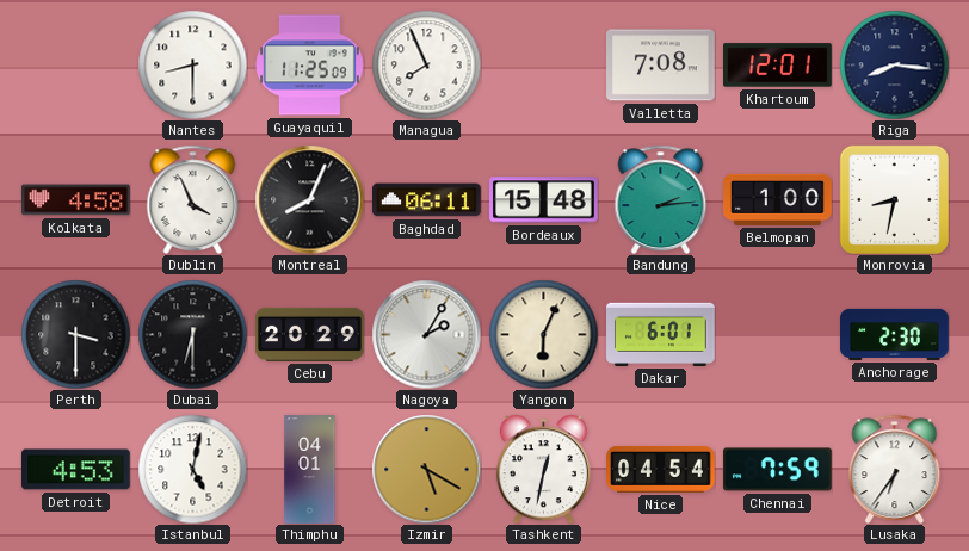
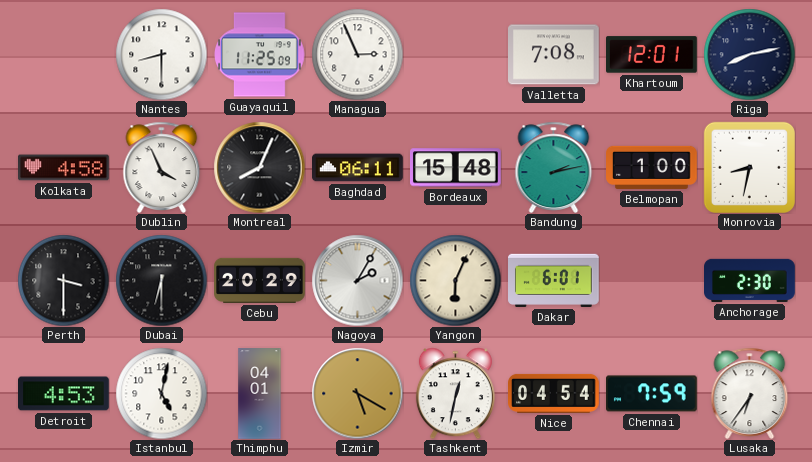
Managua: 7:56 -> 2:56 (357, 54)
Riga: 8:16 -> 8:13 (749, 54)
Bandung: 2:14 -> 2:13 (554, 167)
